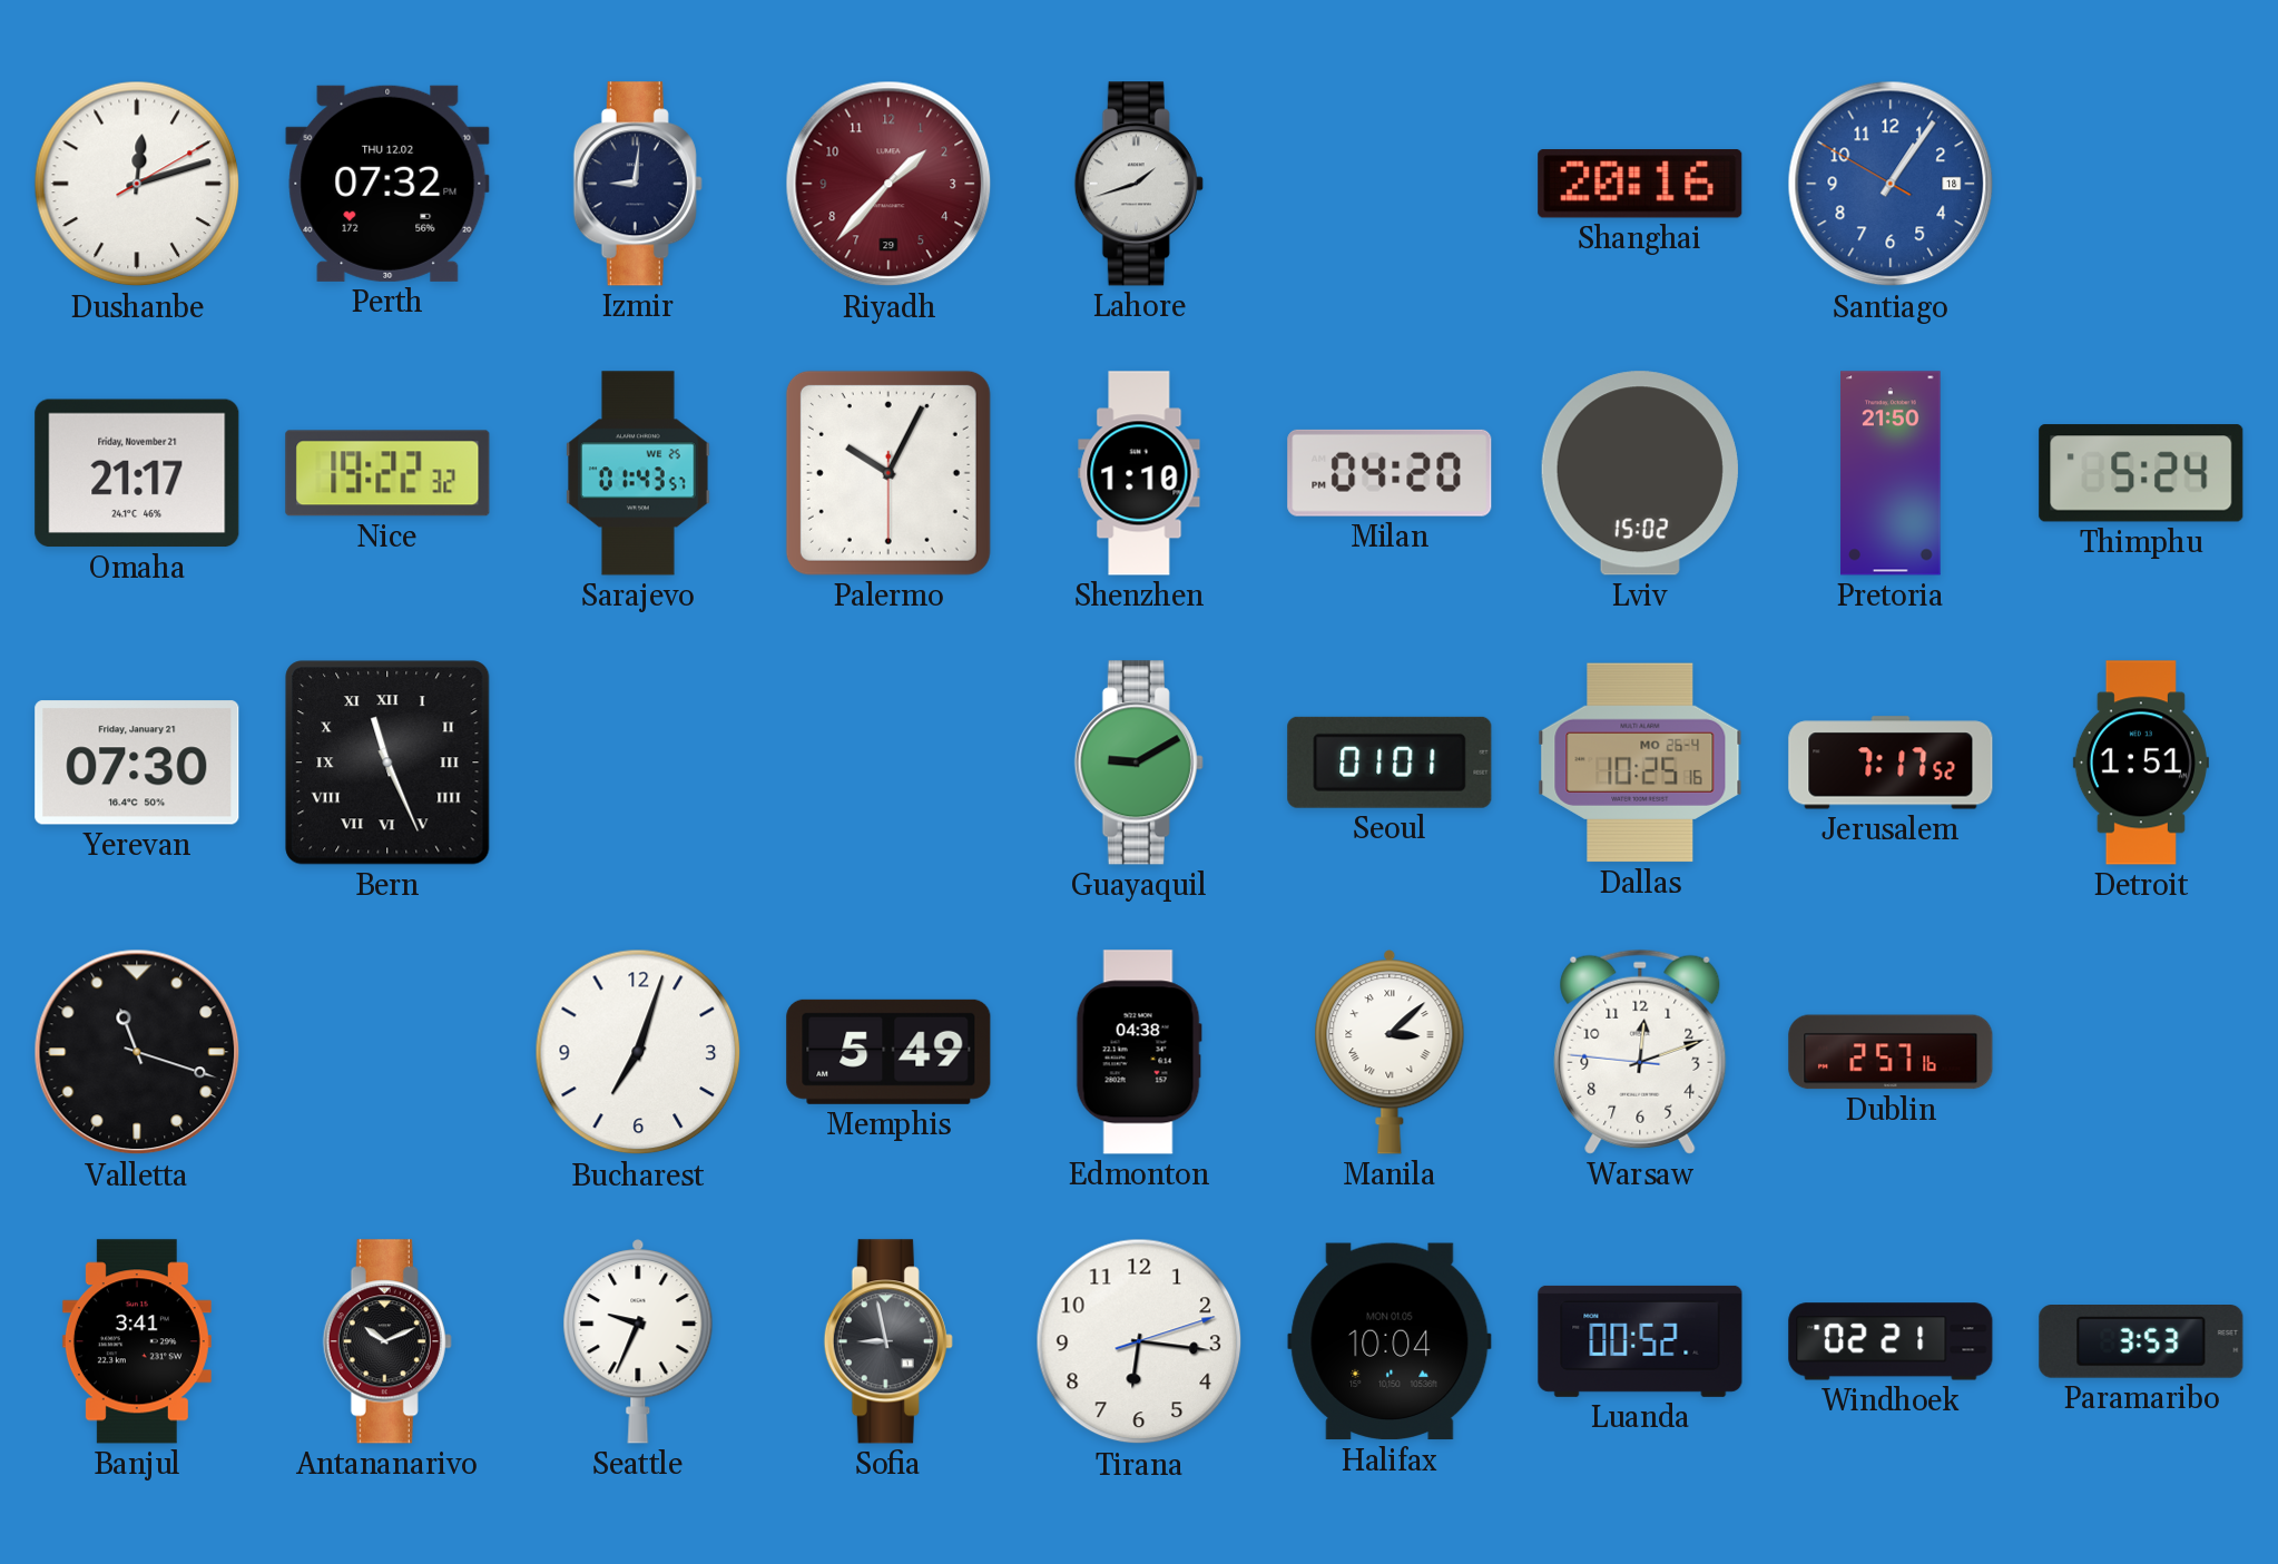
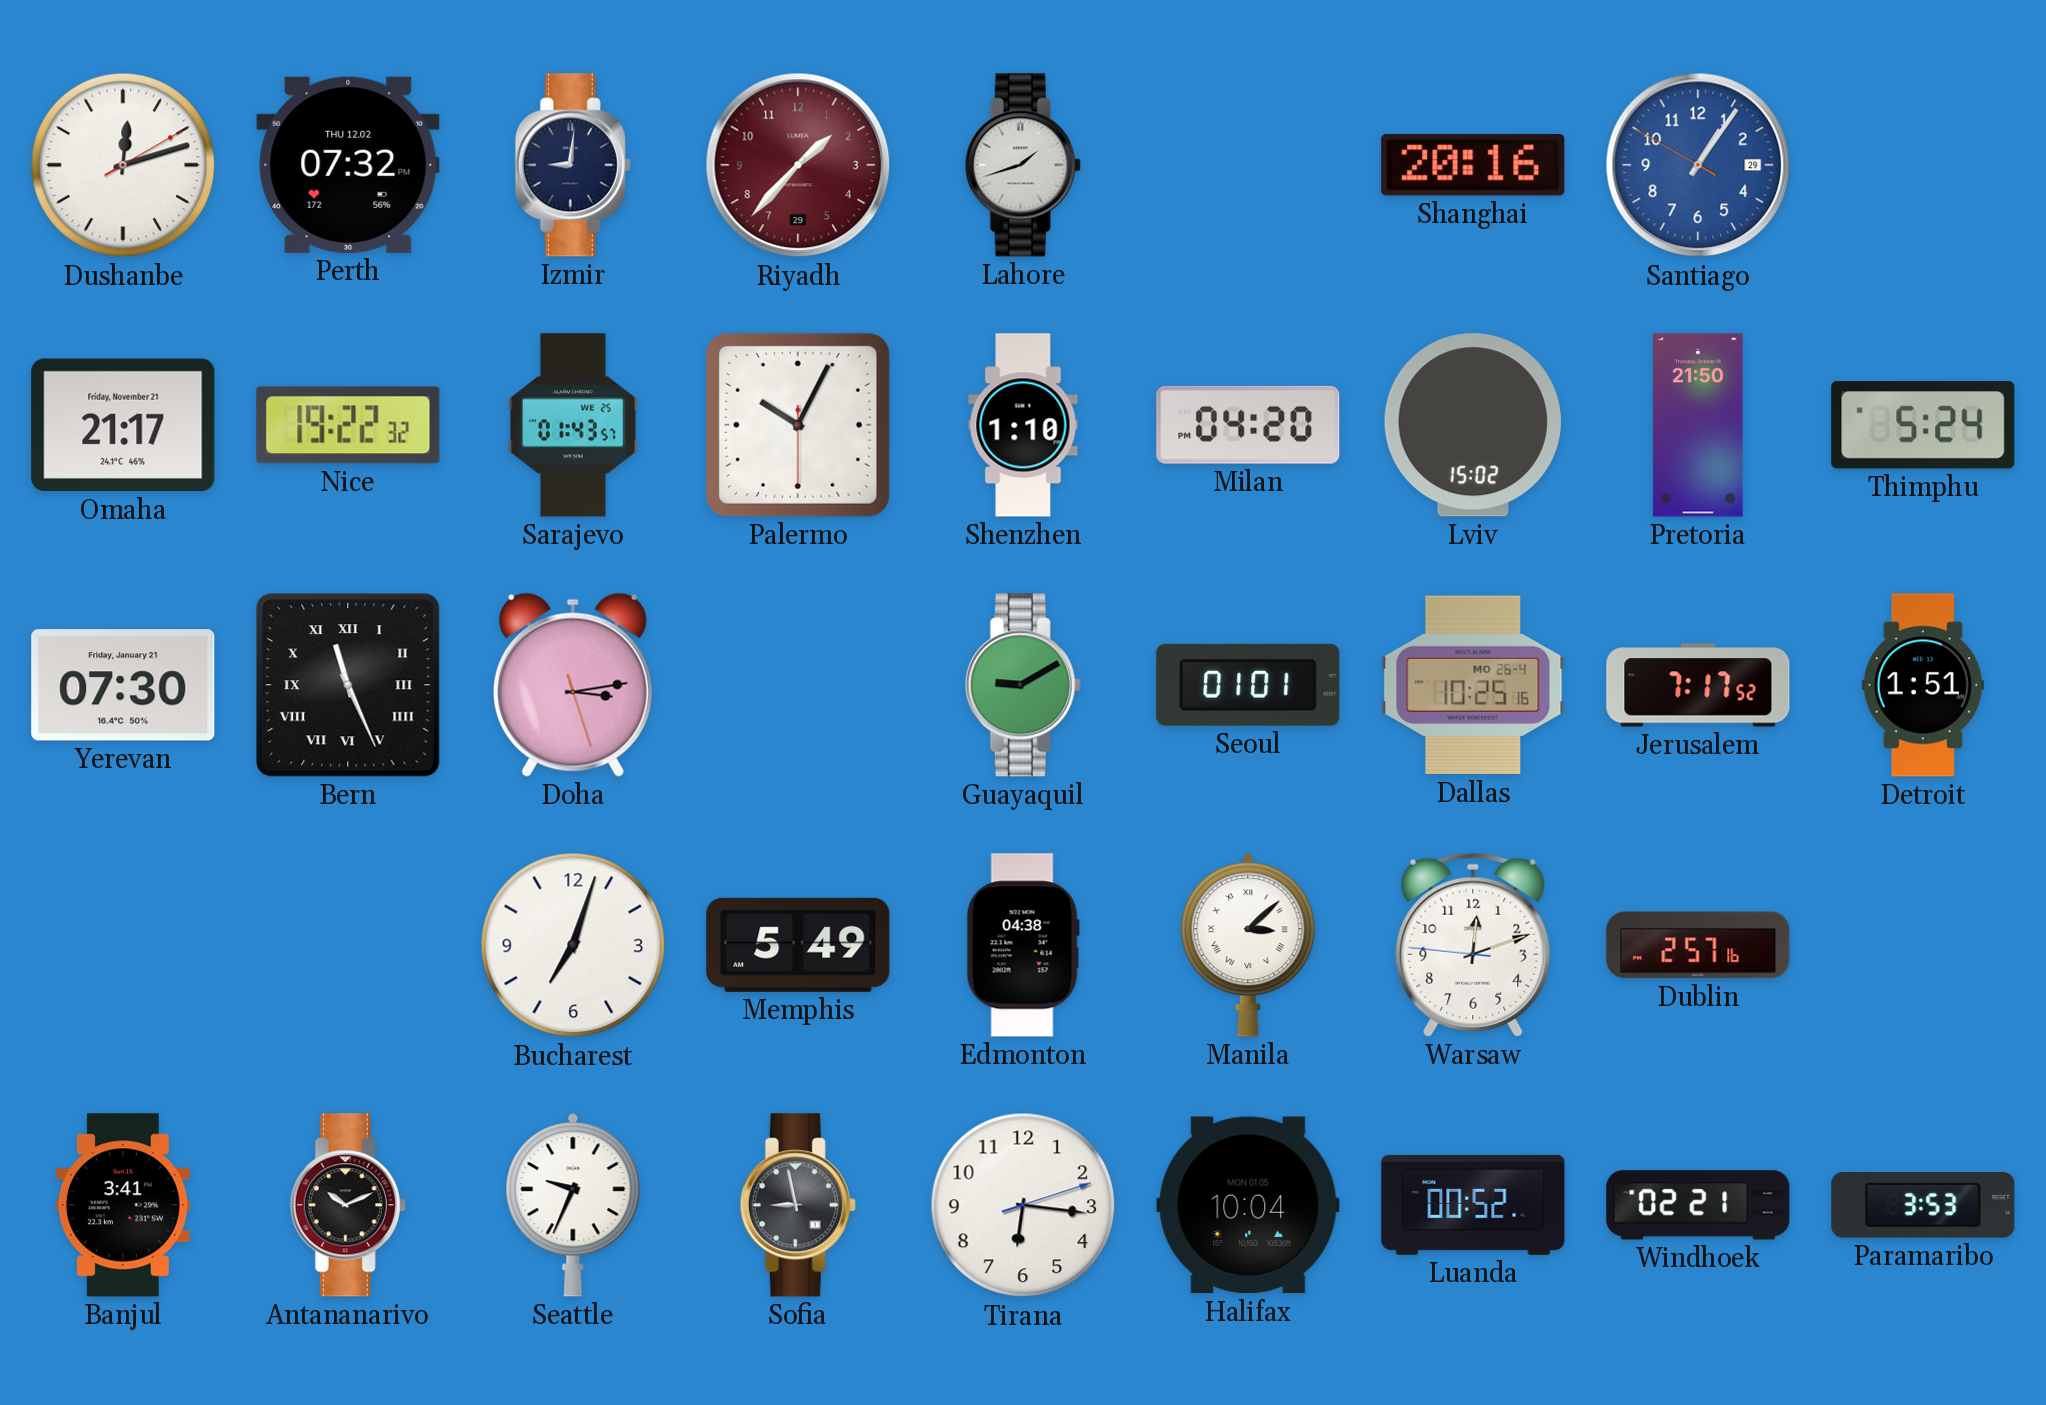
Santiago date: 18 -> 29 (1698, 165)
Doha: none -> 3:13 (573, 685)
Valletta: 11:18 -> none (137, 1052)
